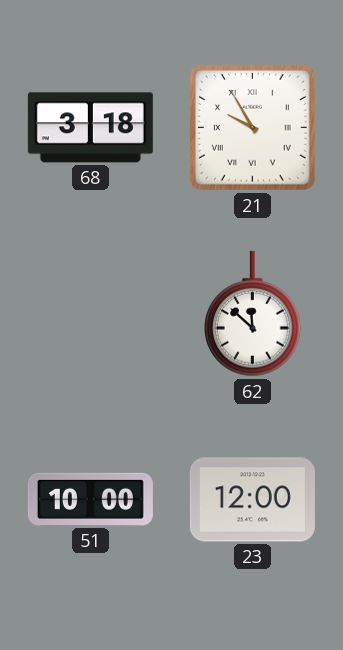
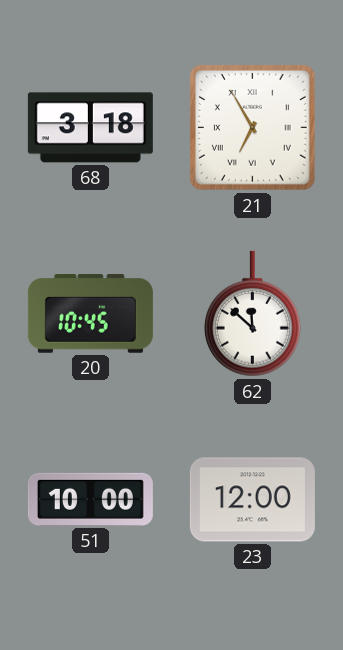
21: 9:55 -> 6:55 (252, 127)
20: none -> 10:45 (90, 314)
